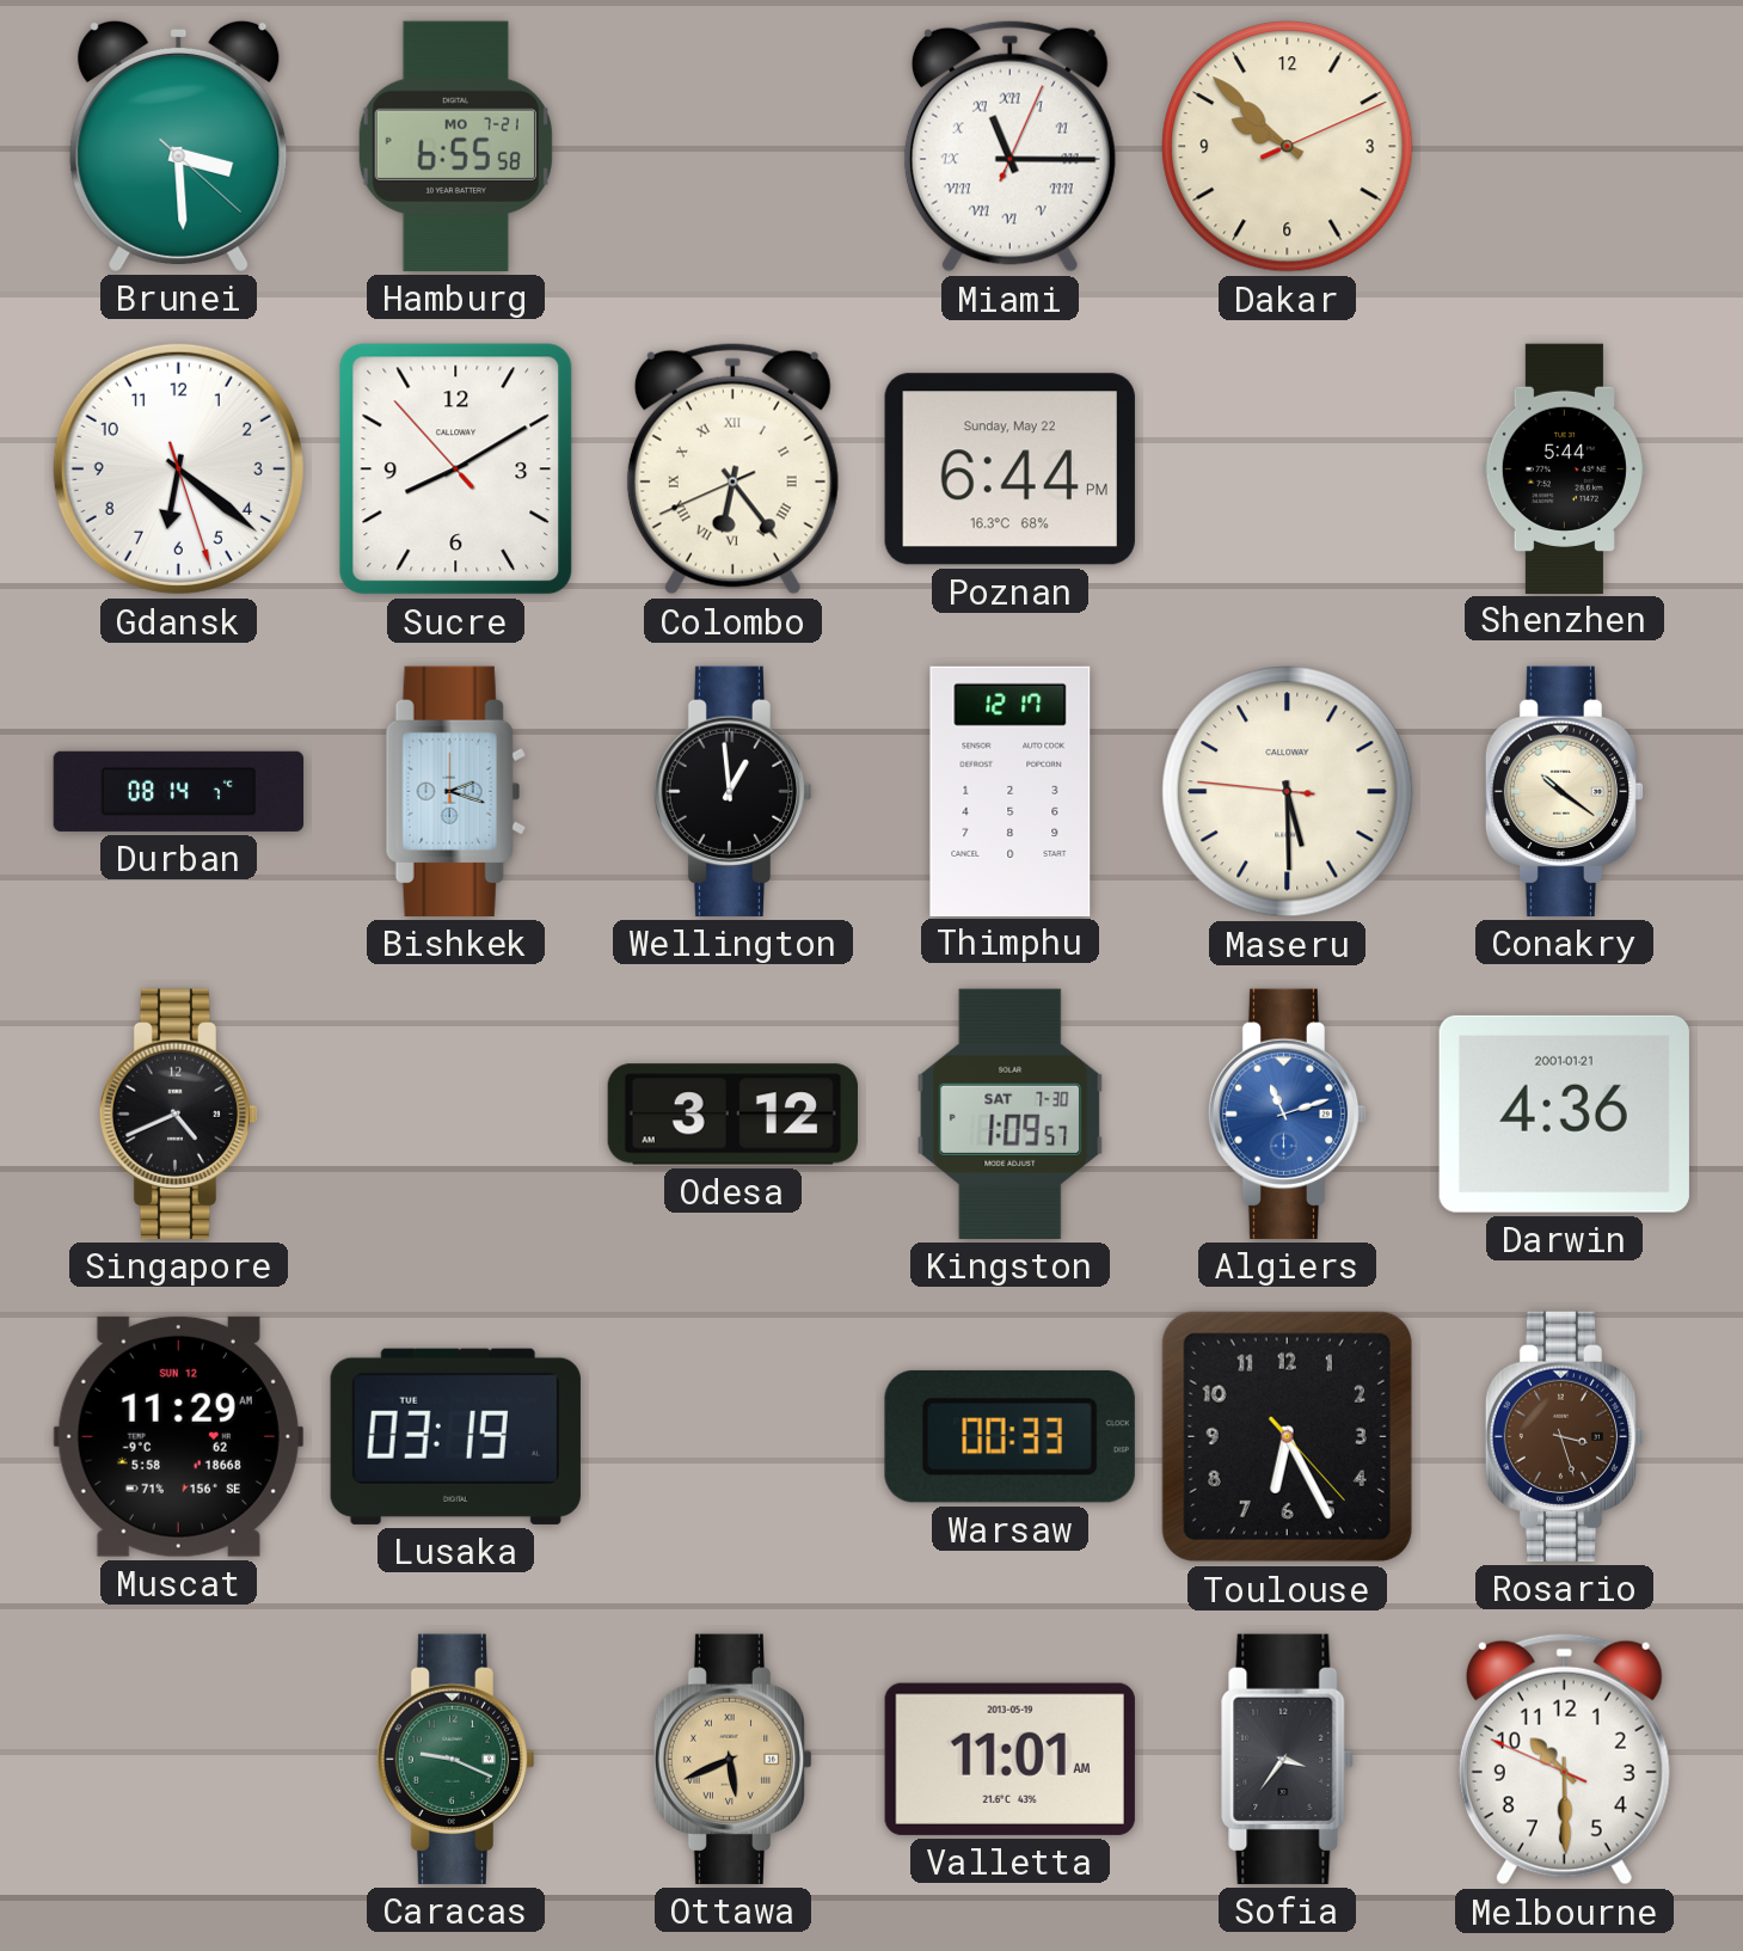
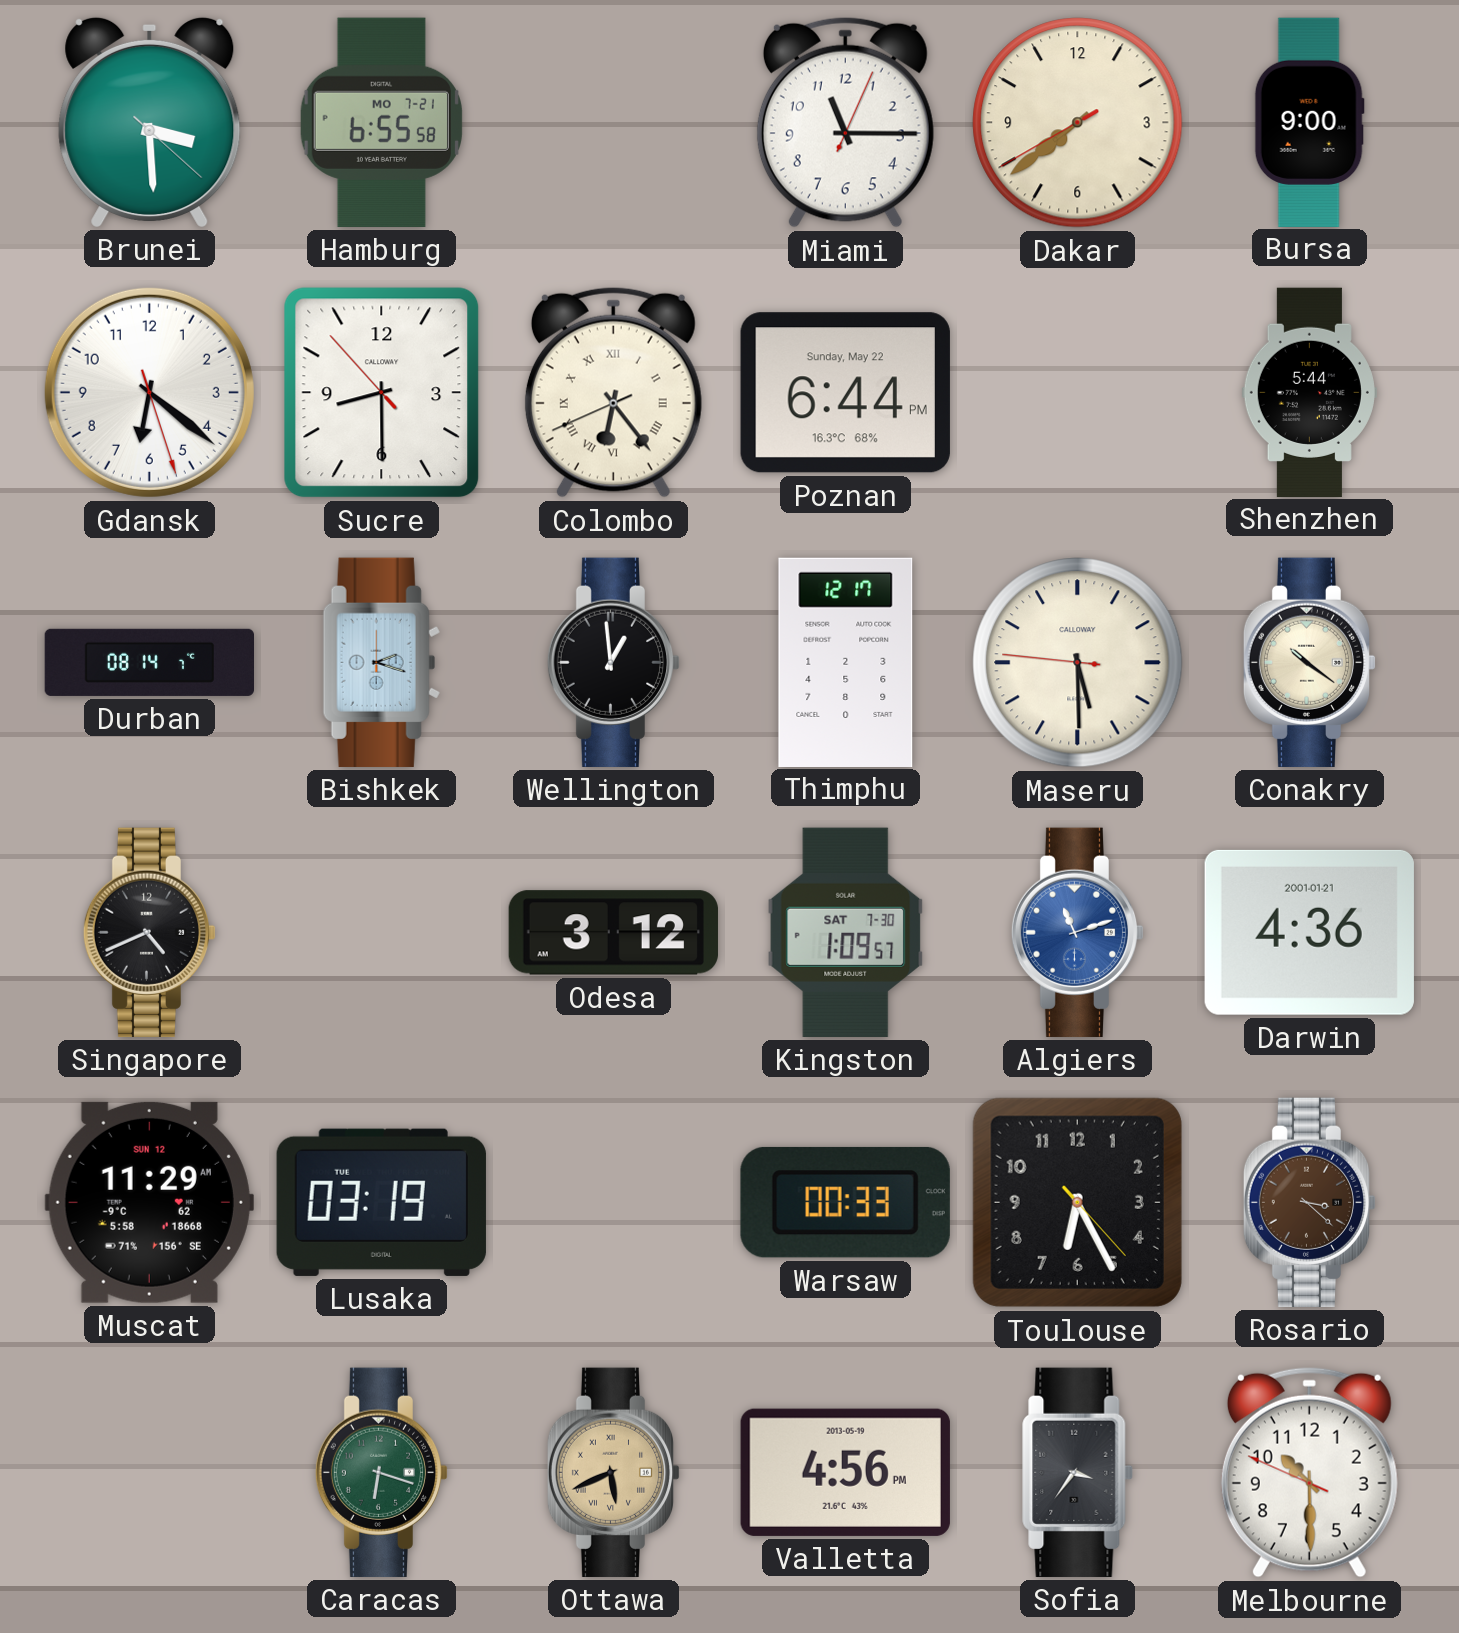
Miami numerals: Roman -> Arabic (845, 122)
Dakar: 9:52 -> 7:38 (1078, 123)
Bursa: none -> 9:00 (1309, 122)
Sucre: 8:09 -> 8:29 (382, 393)
Rosario: 3:27 -> 3:22 (1310, 1202)
Caracas: 9:19 -> 6:18 (382, 1472)
Valletta: 11:01 -> 4:56 (845, 1472)
